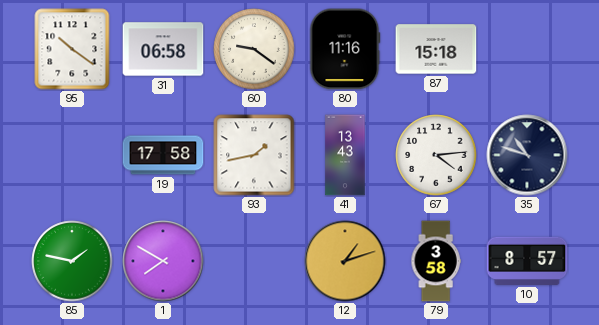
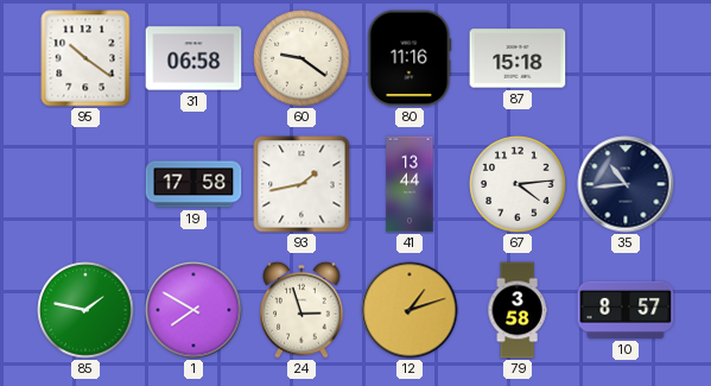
41: 13:43 -> 13:44 (410, 184)
35: 10:48 -> 10:44 (626, 184)
24: none -> 2:57 (301, 310)
